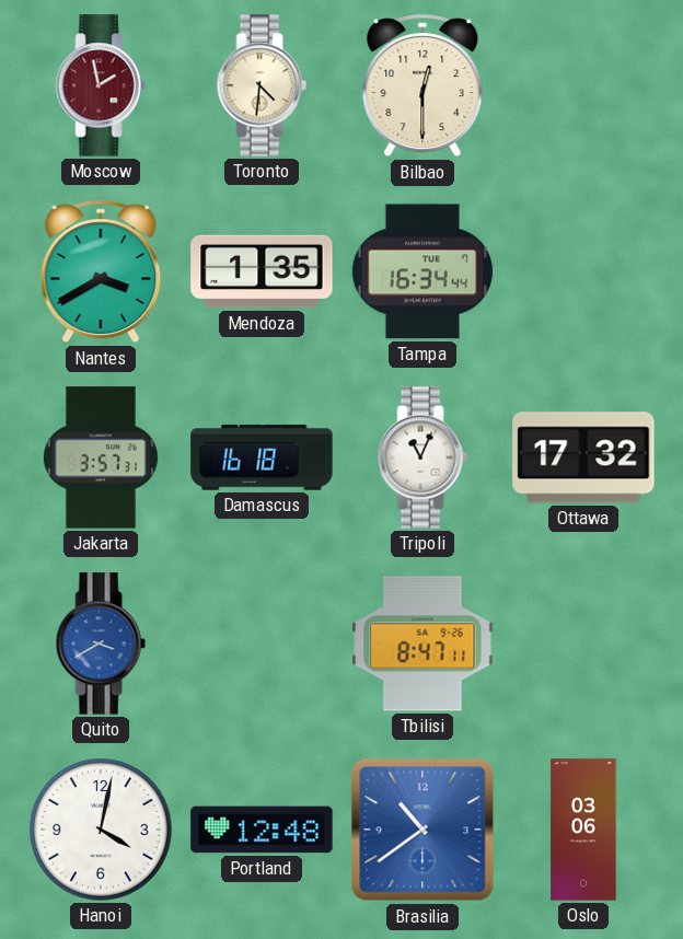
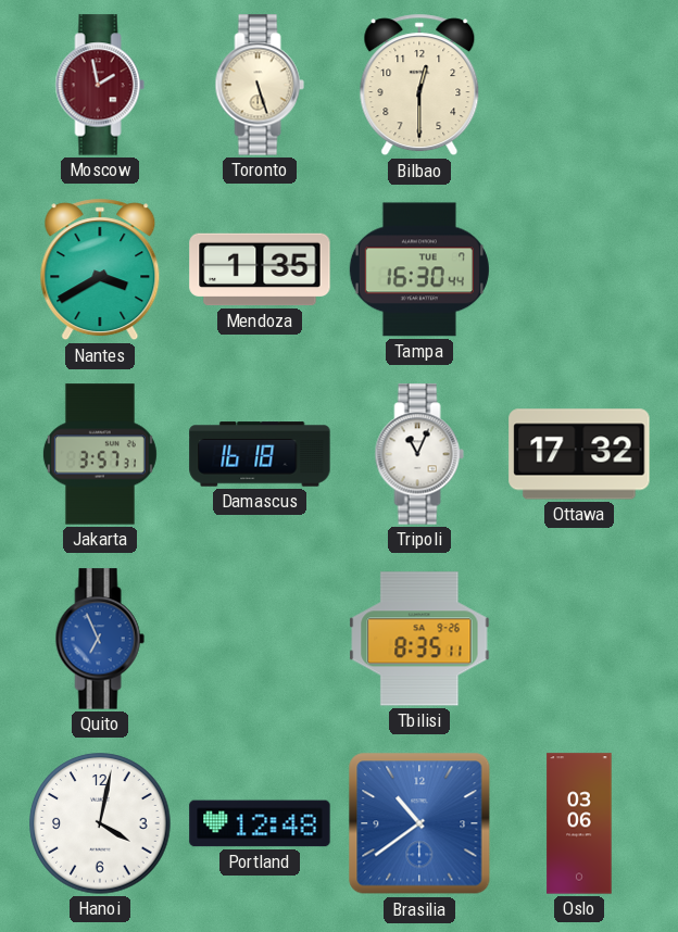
Toronto: 4:31 -> 5:27 (260, 85)
Tampa: 16:34 -> 16:30 (419, 269)
Quito: 3:40 -> 6:56 (100, 639)
Tbilisi: 8:47 -> 8:35 (419, 639)
